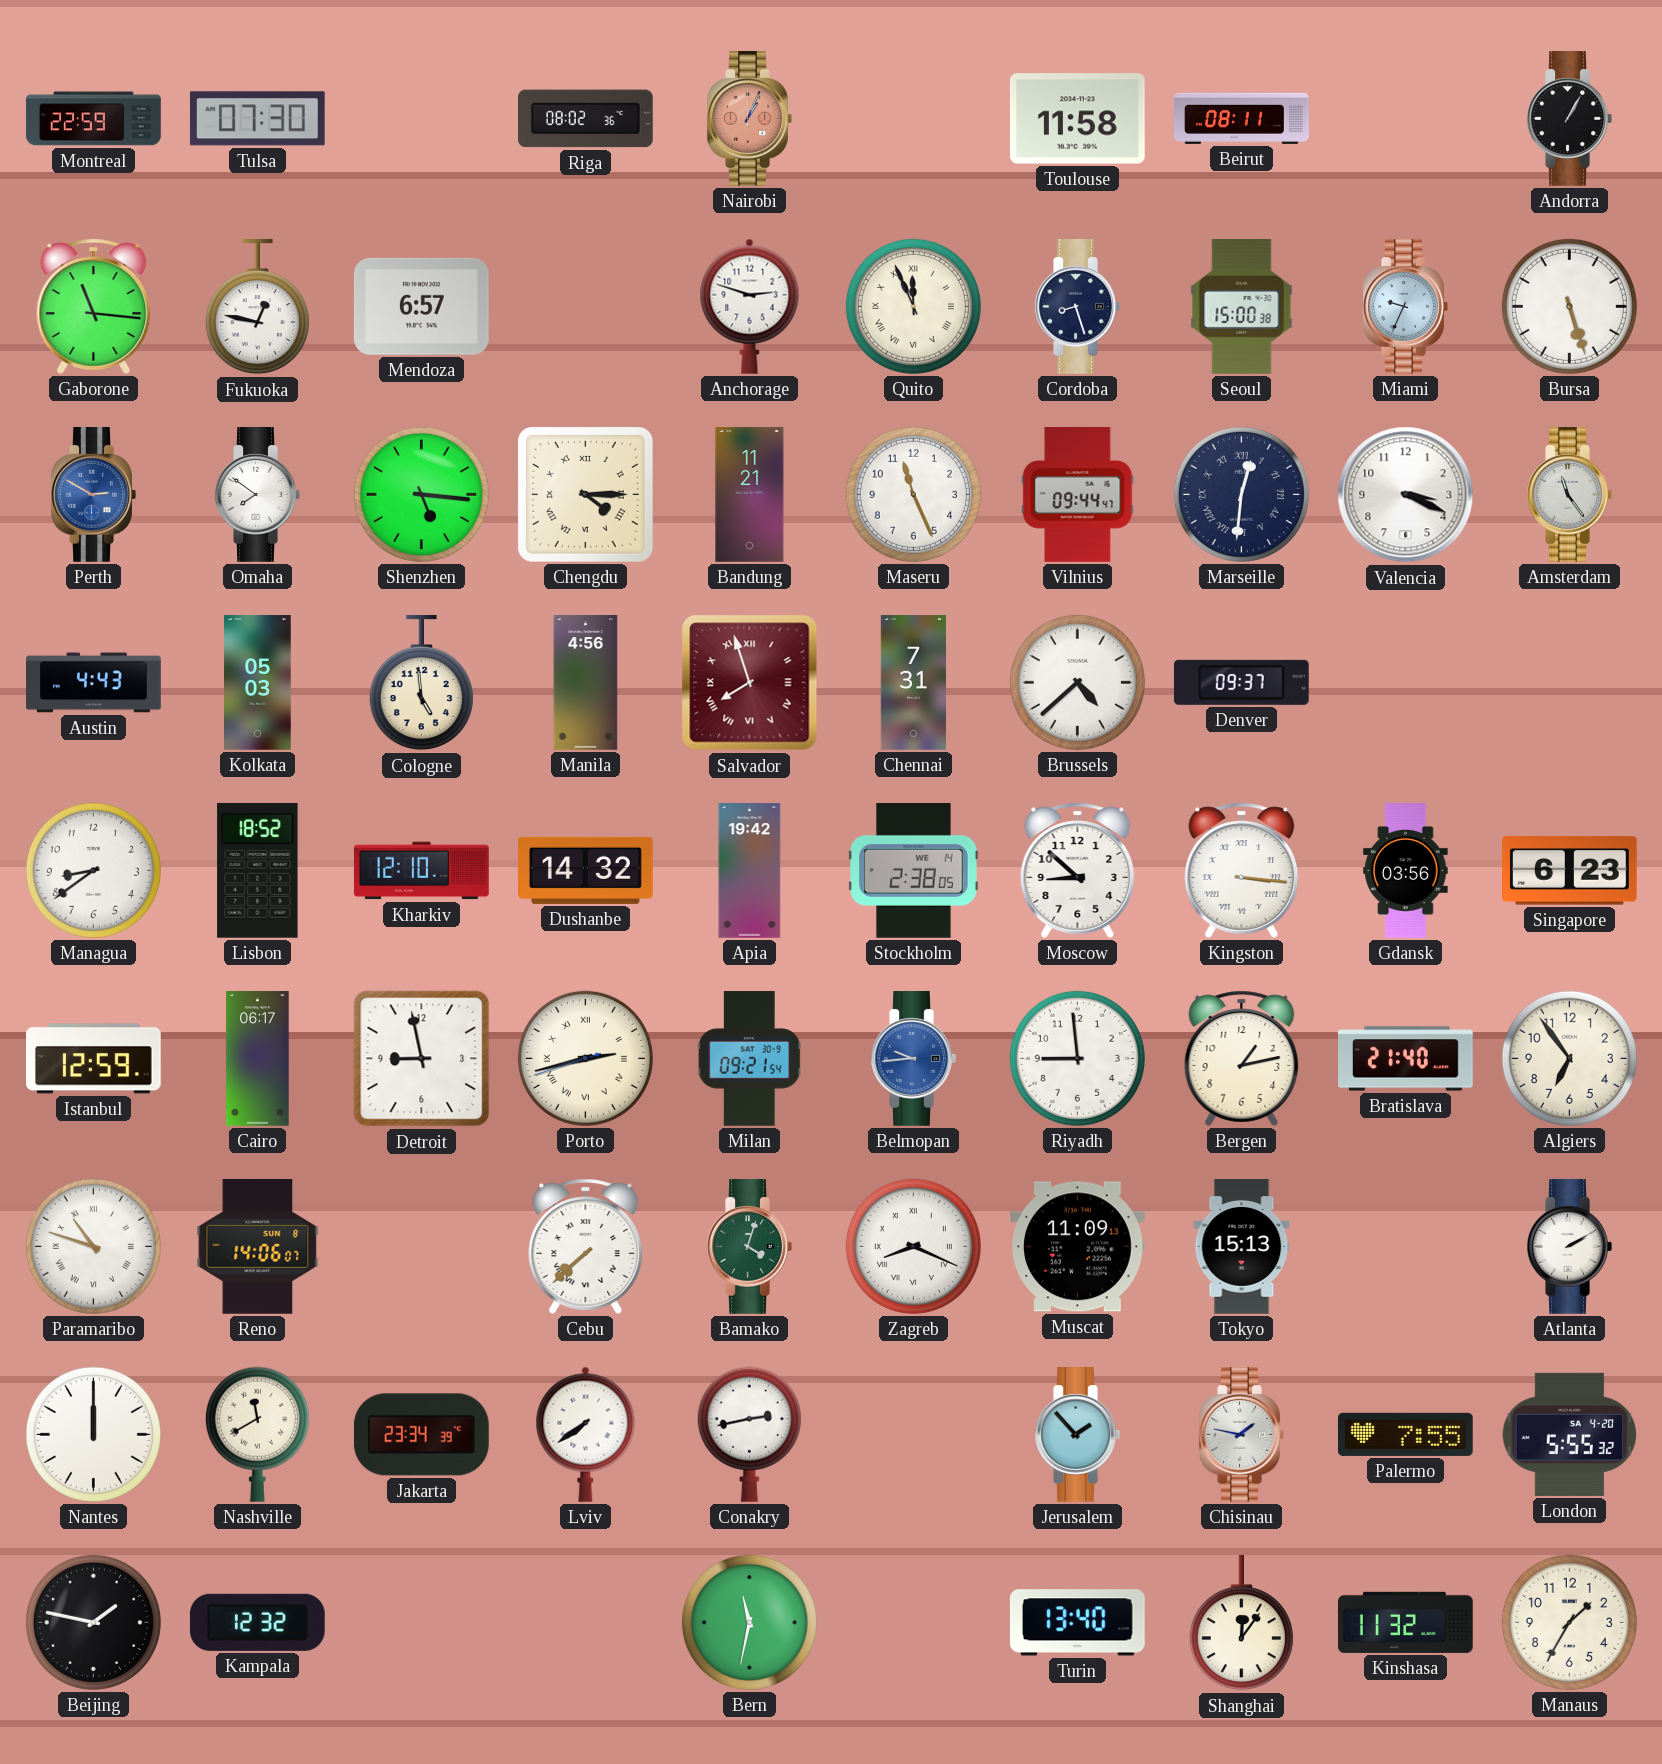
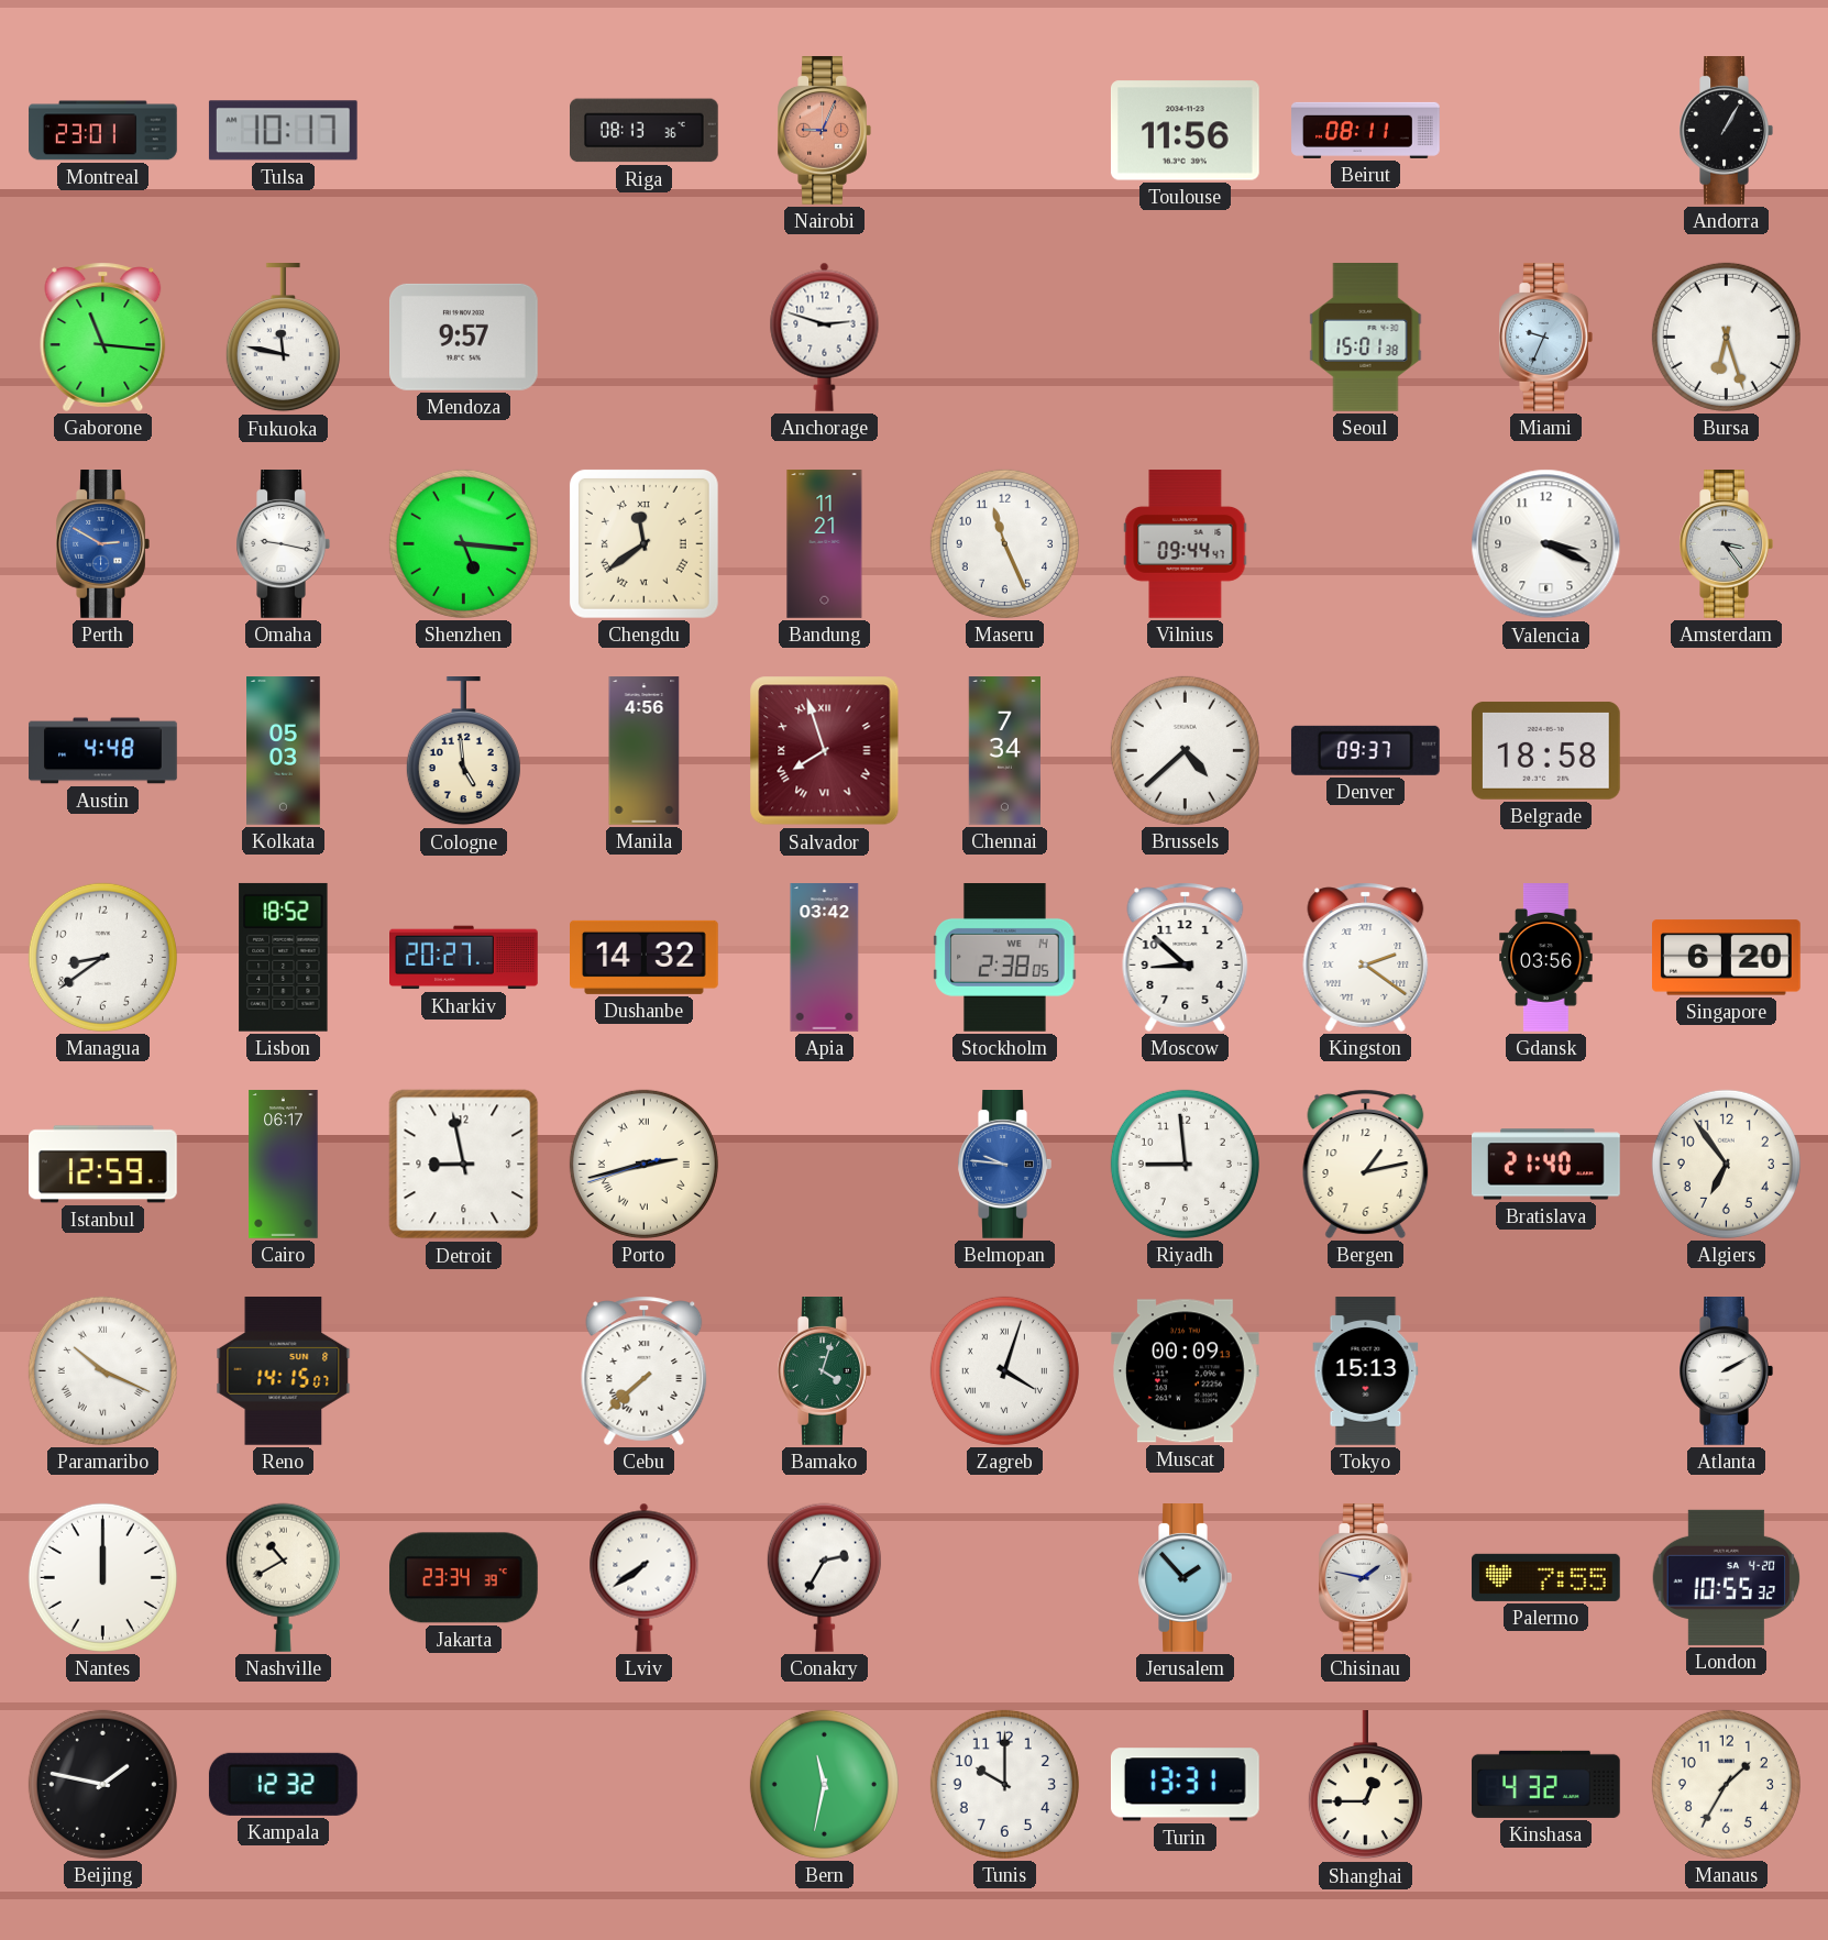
Montreal: 22:59 -> 23:01 (103, 131)
Tulsa: 07:30 -> 10:17 (283, 131)
Riga: 08:02 -> 08:13 (645, 131)
Nairobi: 1:04 -> 9:04 (824, 131)
Toulouse: 11:58 -> 11:56 (1185, 131)
Fukuoka: 12:47 -> 11:47 (283, 339)
Mendoza: 6:57 -> 9:57 (463, 337)
Quito: 11:56 -> none (913, 306)
Cordoba: 8:27 -> none (1077, 307)
Seoul: 15:00 -> 15:01 (1366, 338)
Bursa: 5:27 -> 6:27 (1726, 337)
Omaha: 7:51 -> 9:17 (283, 544)
Chengdu: 4:15 -> 11:39 (643, 543)
Marseille: 12:31 -> none (1241, 494)
Amsterdam: 11:24 -> 3:24 (1726, 544)
Austin: 4:43 -> 4:48 (103, 751)
Chennai: 7:31 -> 7:34 (1004, 751)
Belgrade: none -> 18:58 (1545, 750)
Kharkiv: 12:10 -> 20:27 (464, 958)
Apia: 19:42 -> 03:42 (825, 958)
Kingston: 3:16 -> 2:21 (1366, 957)
Singapore: 6:23 -> 6:20 (1727, 958)
Milan: 09:21 -> none (749, 1059)
Belmopan: 9:44 -> 9:46 (1004, 1165)
Paramaribo: 10:48 -> 10:19 (102, 1370)
Reno: 14:06 -> 14:15 (284, 1371)
Zagreb: 8:19 -> 4:03 (1004, 1370)
Muscat: 11:09 -> 00:09 (1186, 1371)
Nashville: 11:40 -> 10:40 (283, 1577)
Conakry: 2:43 -> 2:35 (824, 1577)
London: 5:55 -> 10:55 (1727, 1577)
Tunis: none -> 10:00 (1004, 1784)
Turin: 13:40 -> 13:31 (1186, 1785)
Shanghai: 12:06 -> 12:45 (1365, 1786)
Kinshasa: 11:32 -> 4:32 (1546, 1784)
